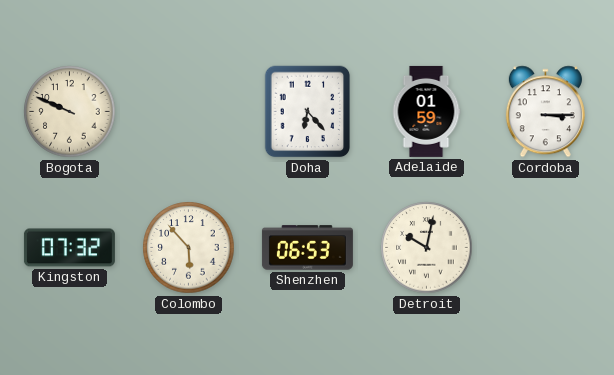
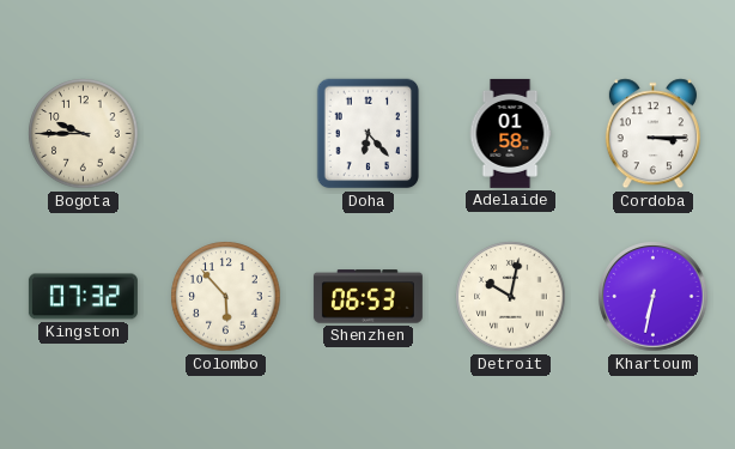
Bogota: 9:49 -> 9:45 (84, 134)
Adelaide: 01:59 -> 01:58 (510, 133)
Khartoum: none -> 6:32 (654, 297)
